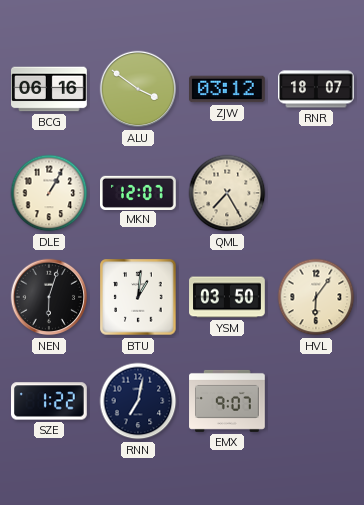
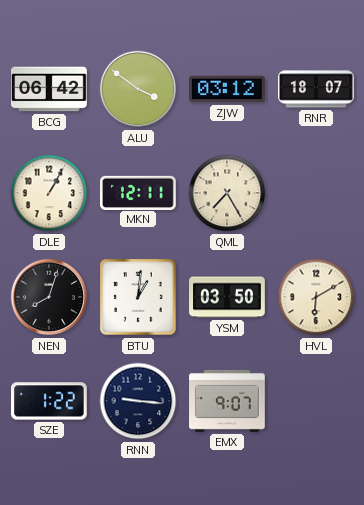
BCG: 06:16 -> 06:42 (50, 89)
MKN: 12:07 -> 12:11 (139, 192)
NEN: 6:03 -> 8:03 (49, 297)
HVL: 6:06 -> 6:10 (316, 297)
RNN: 7:02 -> 9:16 (138, 401)
